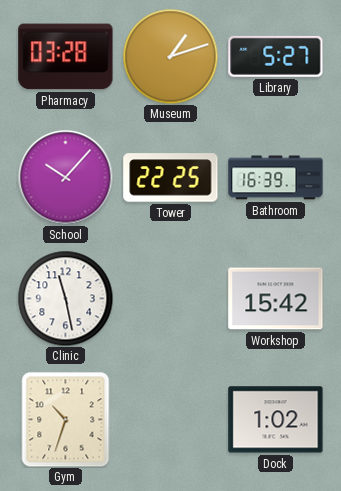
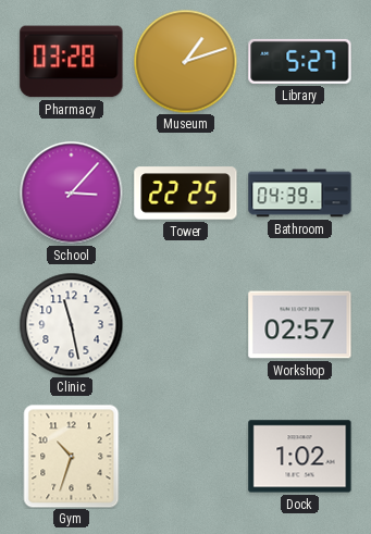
School: 10:07 -> 3:07 (71, 193)
Bathroom: 16:39 -> 04:39 (300, 194)
Workshop: 15:42 -> 02:57 (300, 325)
